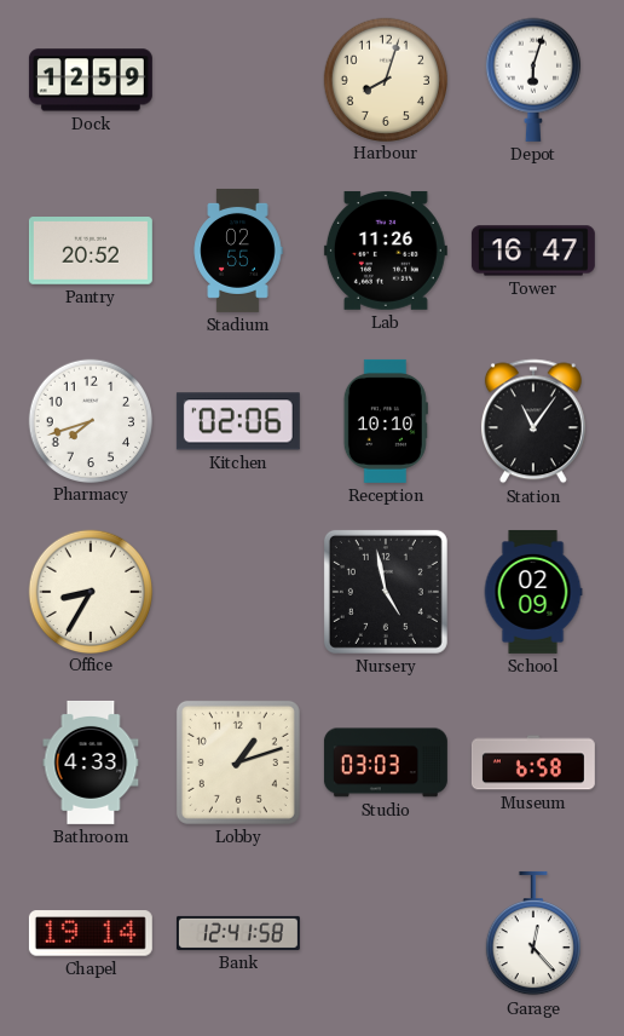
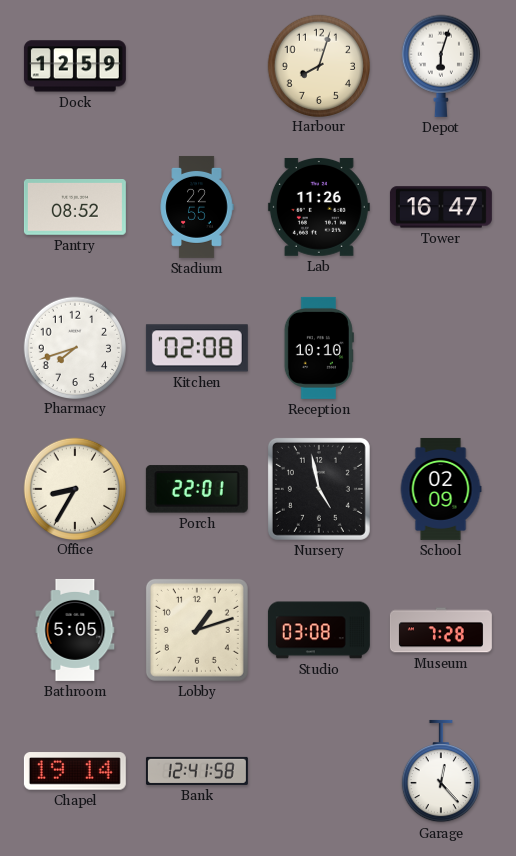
Pantry: 20:52 -> 08:52 (75, 208)
Stadium: 02:55 -> 22:55 (197, 207)
Kitchen: 02:06 -> 02:08 (197, 348)
Station: 11:06 -> none (533, 421)
Porch: none -> 22:01 (197, 489)
Bathroom: 4:33 -> 5:05 (75, 630)
Studio: 03:03 -> 03:08 (319, 630)
Museum: 6:58 -> 7:28 (441, 630)
